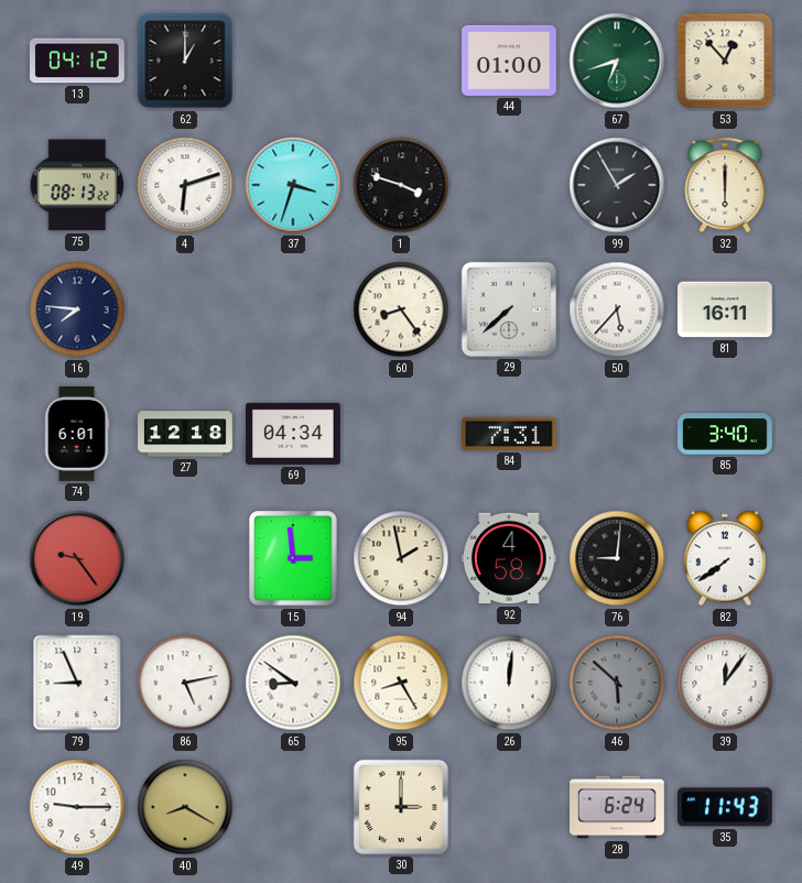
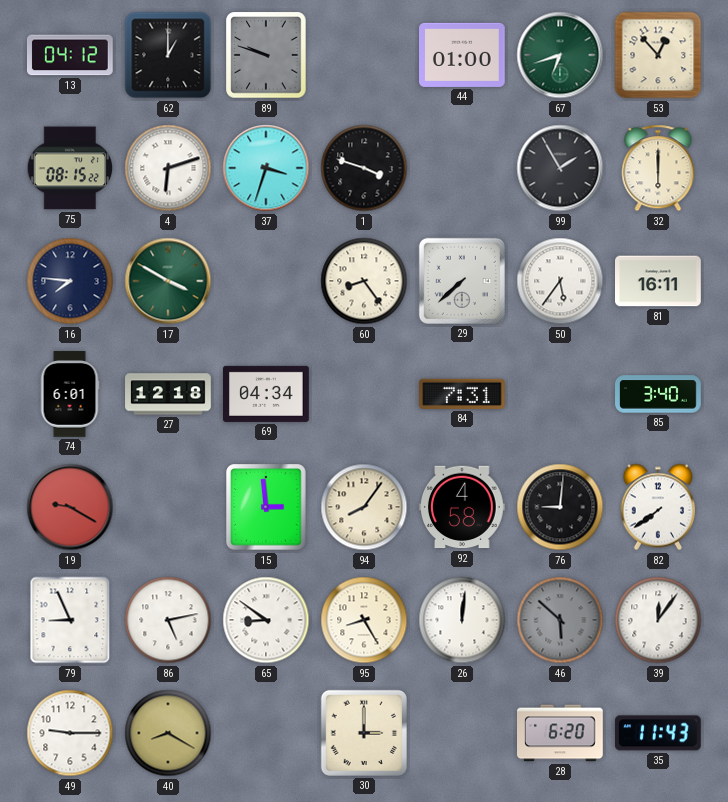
89: none -> 9:48 (266, 55)
75: 08:13 -> 08:15 (69, 168)
17: none -> 3:50 (168, 281)
50: 5:37 -> 5:36 (560, 281)
19: 9:24 -> 9:20 (70, 507)
94: 1:58 -> 8:06 (364, 507)
28: 6:24 -> 6:20 (561, 733)
